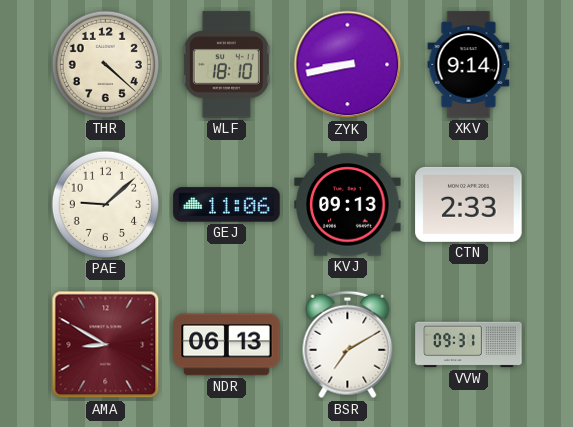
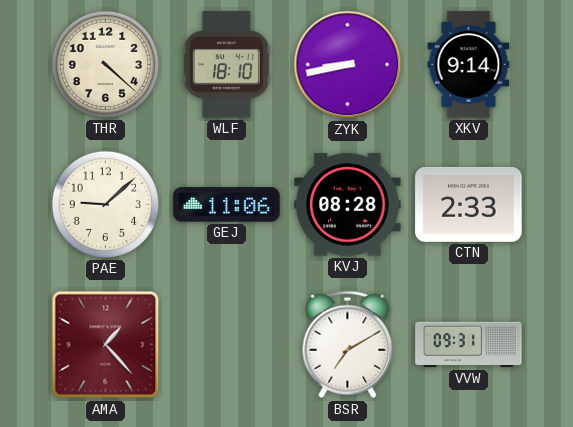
KVJ: 09:13 -> 08:28 (348, 205)
AMA: 8:50 -> 1:23 (106, 345)
NDR: 06:13 -> none (227, 345)
